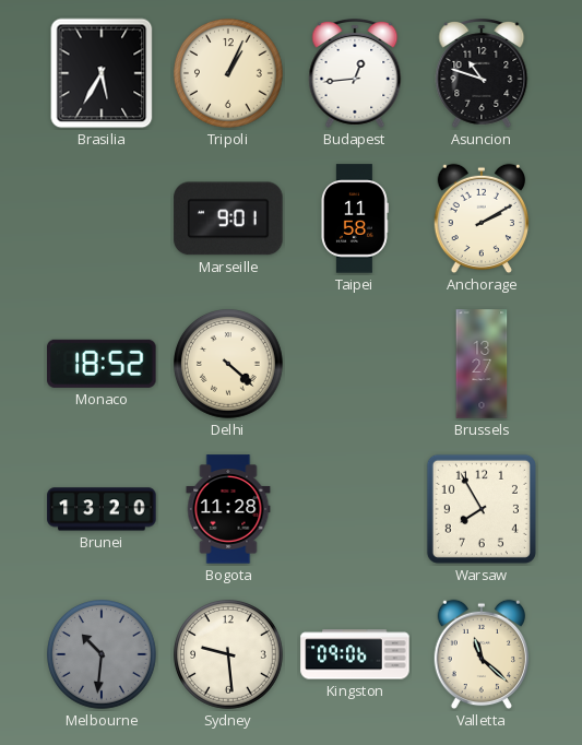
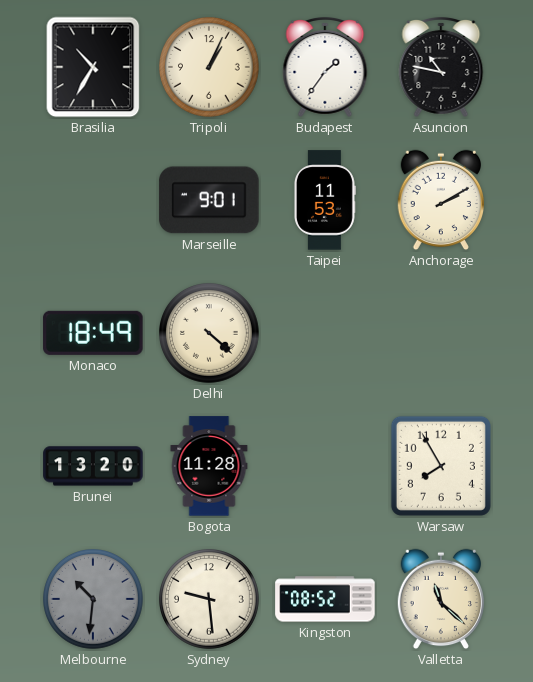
Brasilia: 5:35 -> 10:35 (93, 67)
Budapest: 12:44 -> 1:36 (325, 67)
Asuncion: 10:48 -> 10:47 (441, 67)
Taipei: 11:58 -> 11:53 (324, 200)
Monaco: 18:52 -> 18:49 (93, 333)
Brussels: 13:27 -> none (482, 364)
Kingston: 09:06 -> 08:52 (325, 599)
